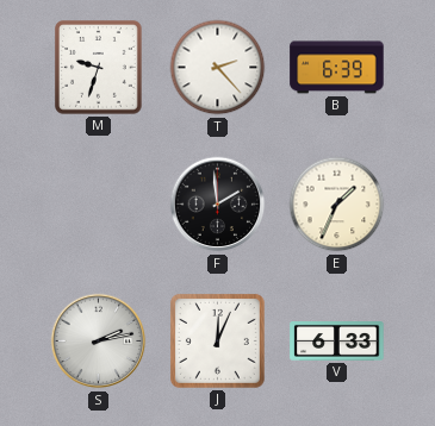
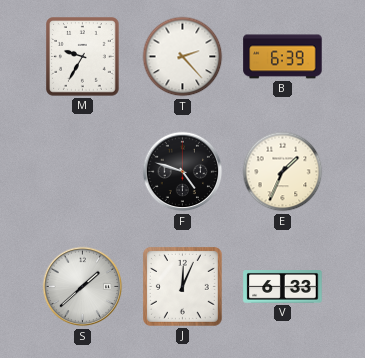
M: 9:33 -> 9:35 (83, 57)
F: 1:59 -> 4:48 (183, 172)
S: 2:13 -> 1:38 (83, 287)
